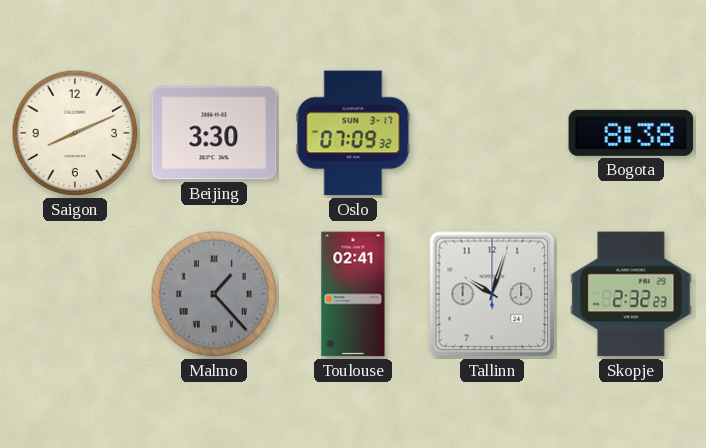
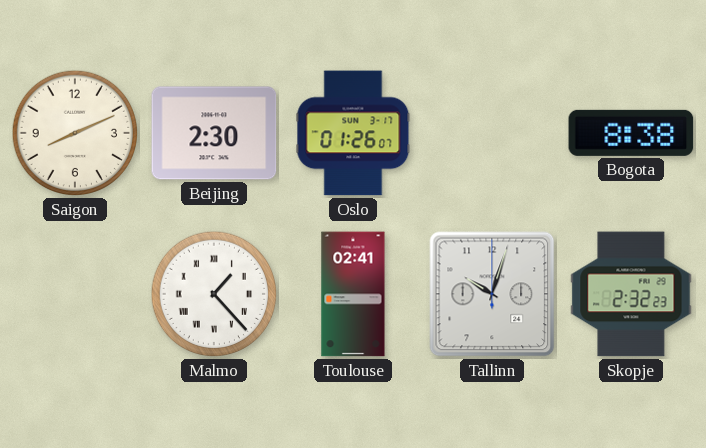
Beijing: 3:30 -> 2:30 (214, 133)
Oslo: 07:09 -> 01:26 (353, 133)
Malmo dial: grey -> white (214, 294)
